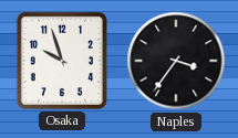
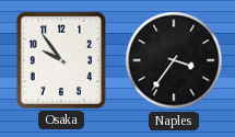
Osaka: 9:57 -> 9:54 (61, 60)
